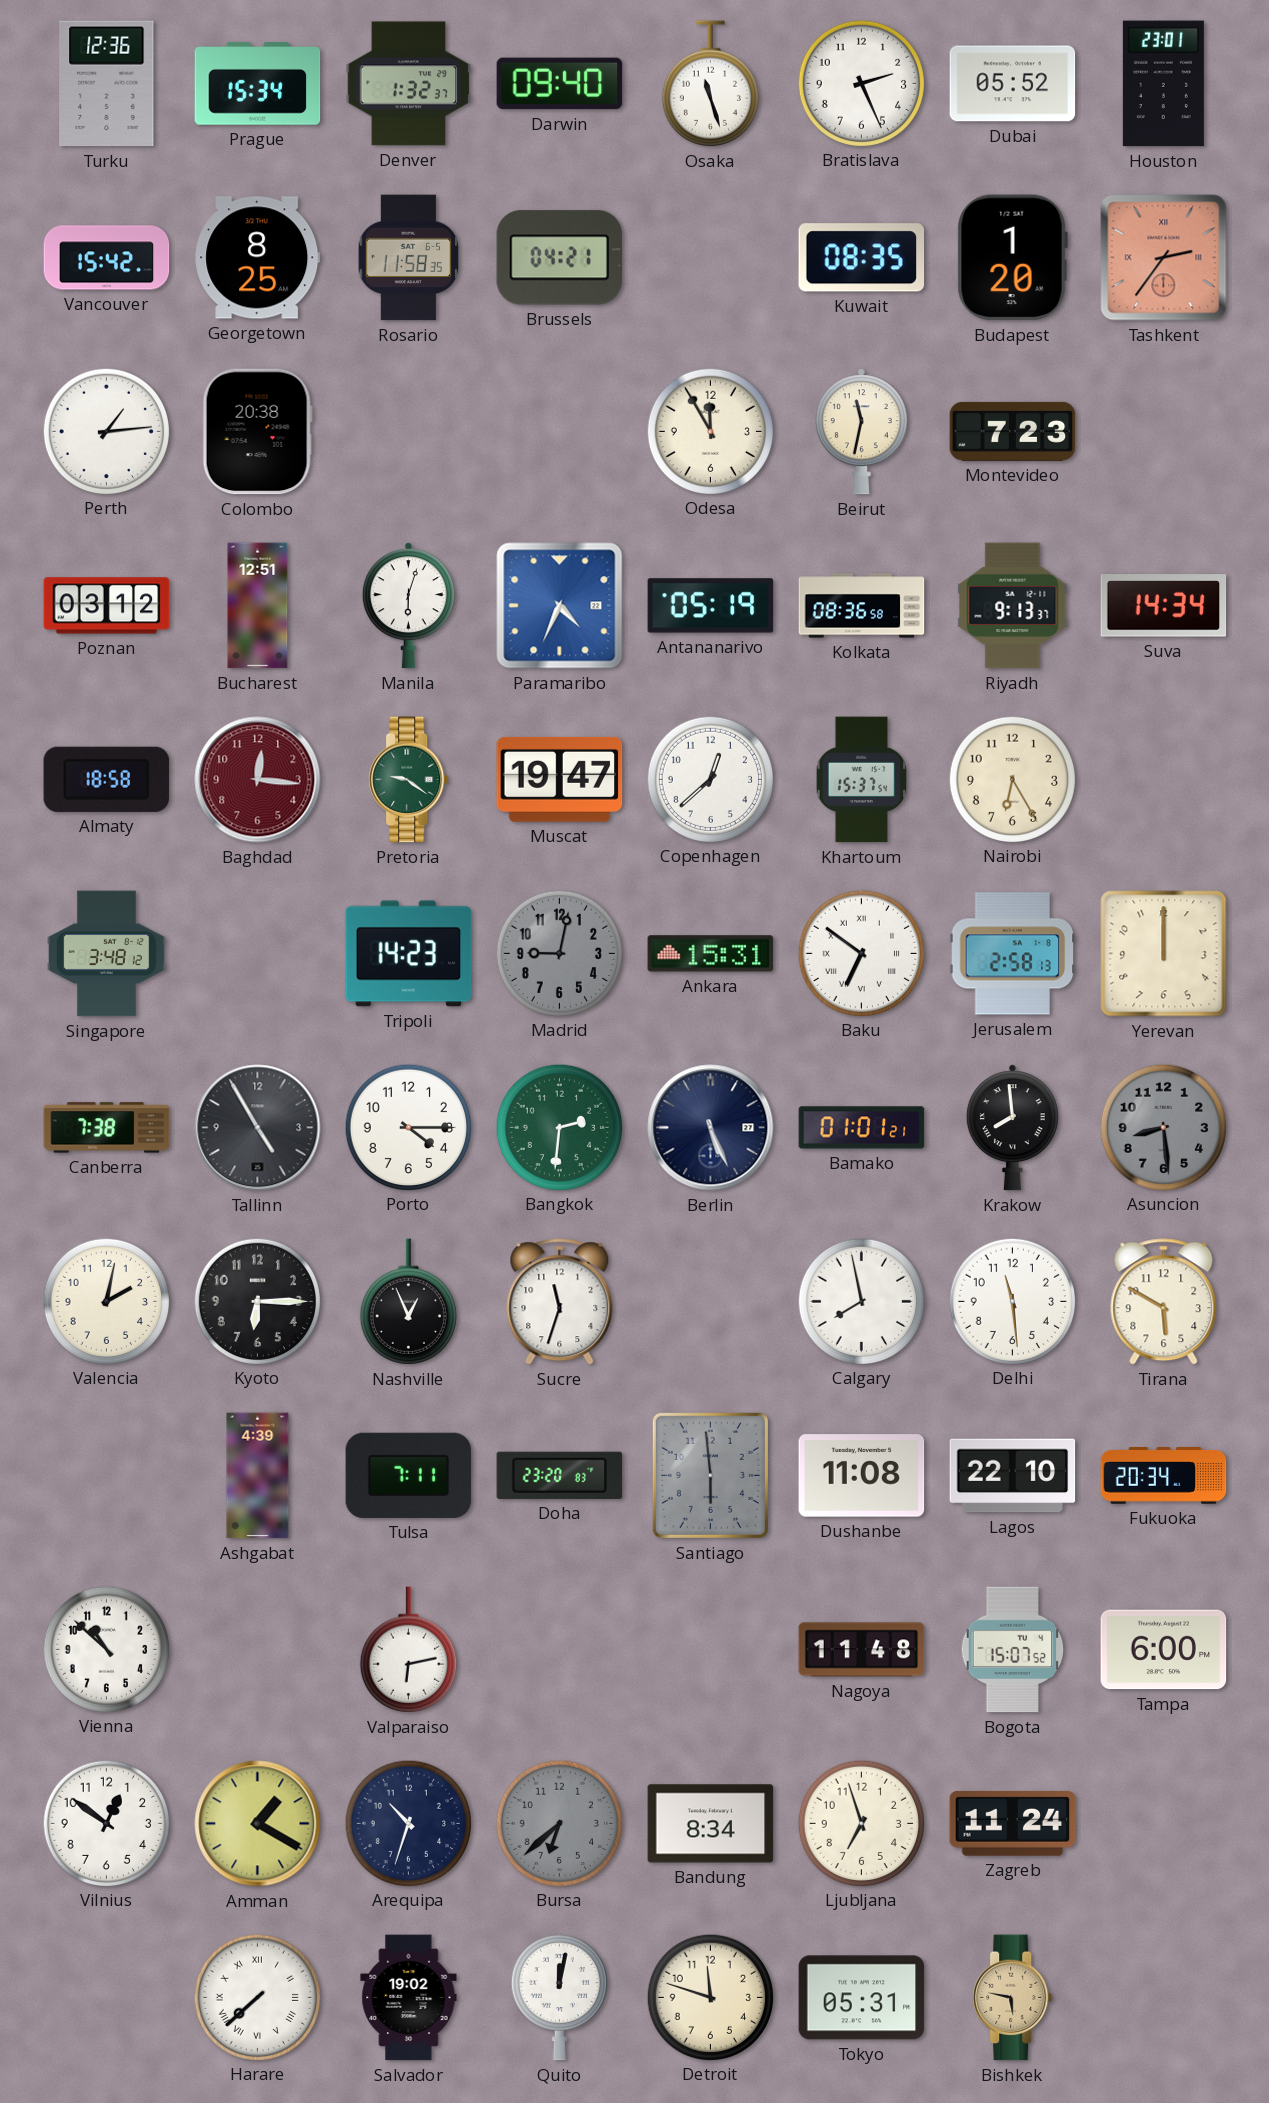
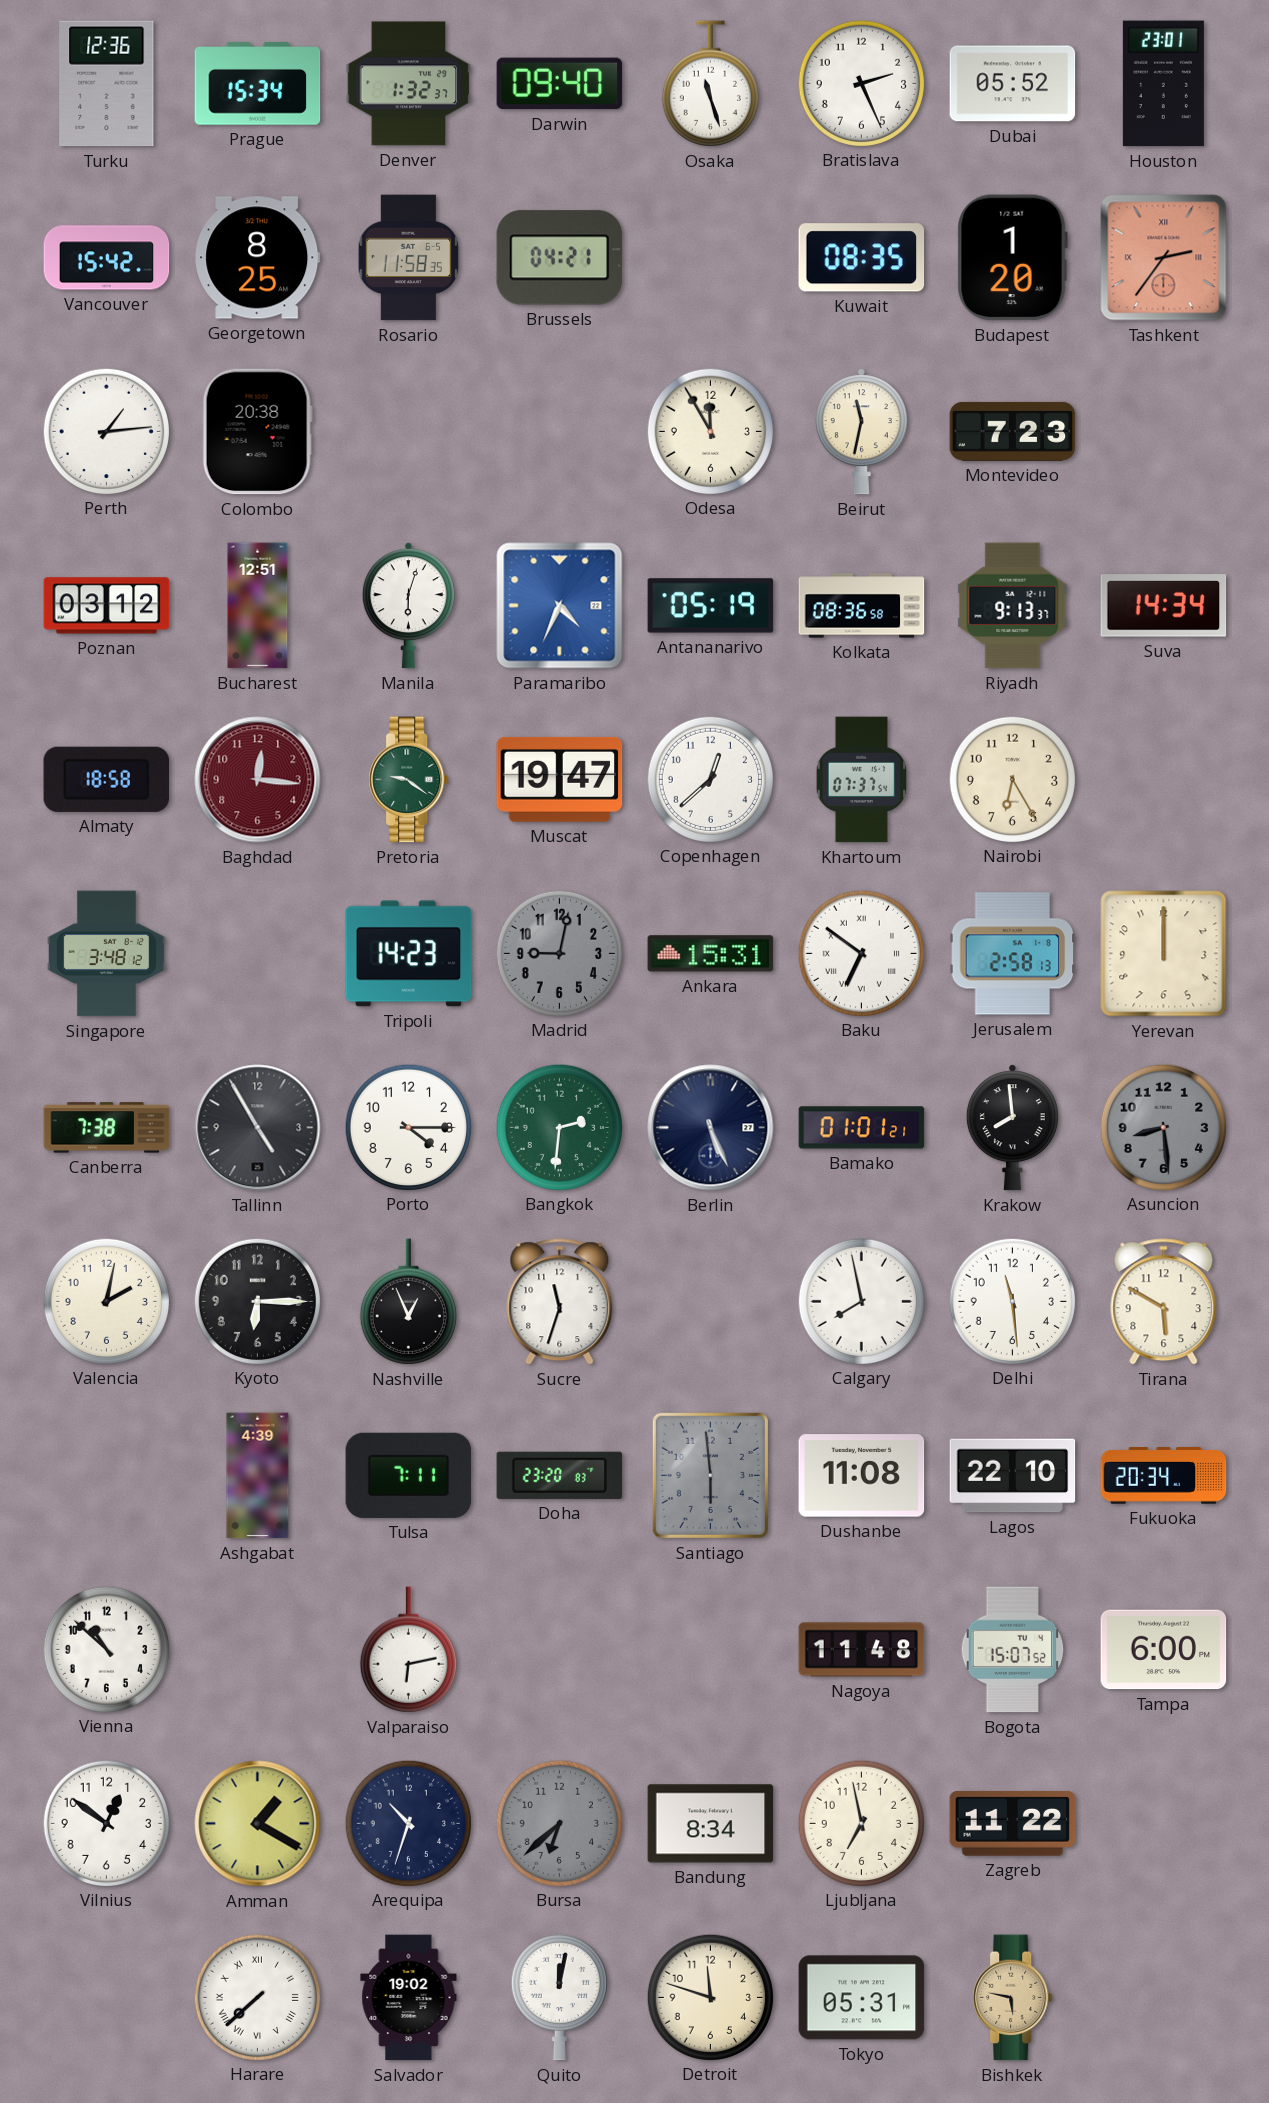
Khartoum: 15:37 -> 07:37 (862, 780)
Ljubljana: 6:57 -> 6:58 (861, 1823)
Zagreb: 11:24 -> 11:22 (1013, 1824)
